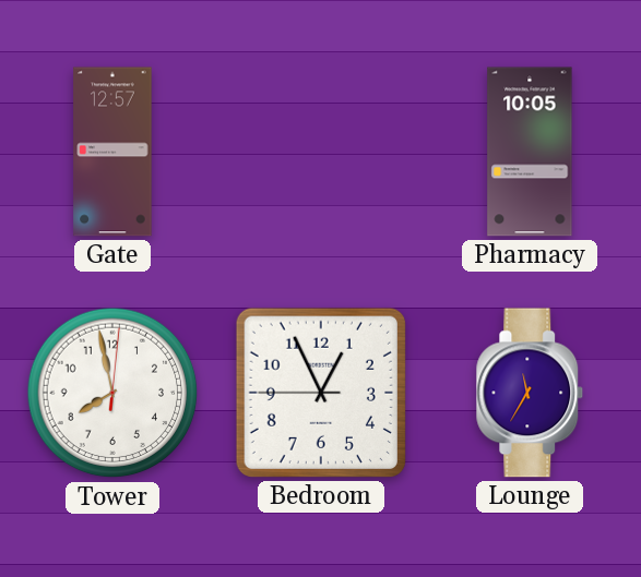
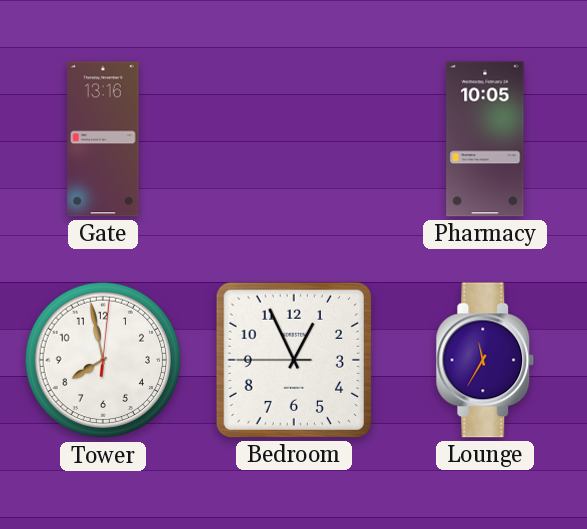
Gate: 12:57 -> 13:16 (103, 139)
